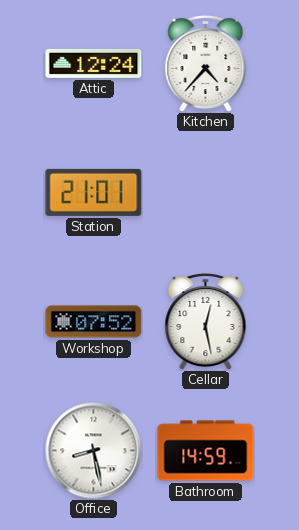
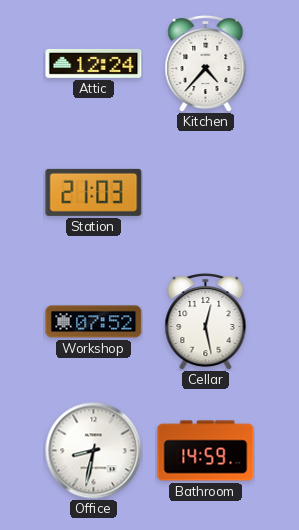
Station: 21:01 -> 21:03 (94, 192)
Office: 8:28 -> 8:32 (94, 451)
